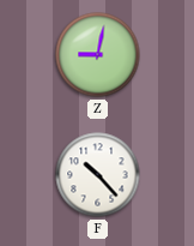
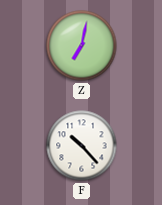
Z: 9:02 -> 7:02 (82, 46)
